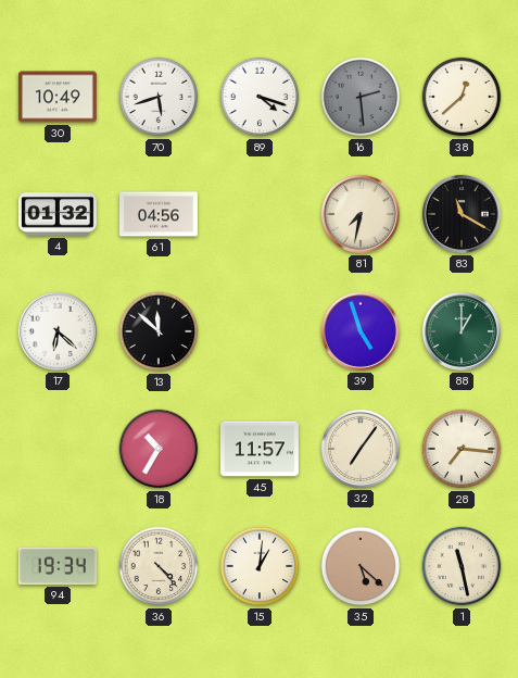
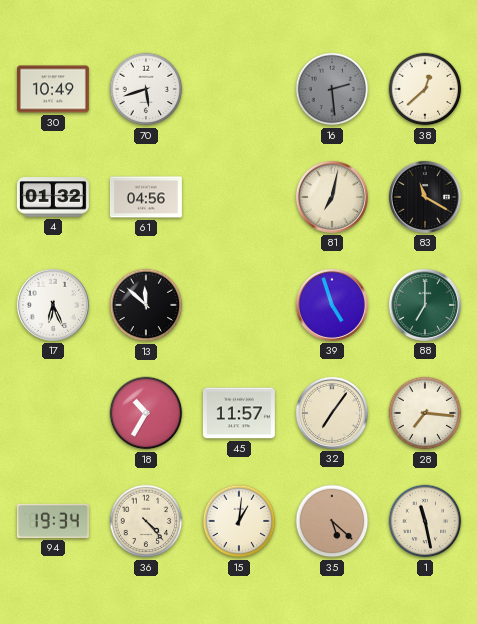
89: 4:18 -> none (260, 97)
81: 7:32 -> 7:02 (332, 197)
17: 6:22 -> 6:26 (53, 305)
88: 1:00 -> 7:00 (425, 305)
